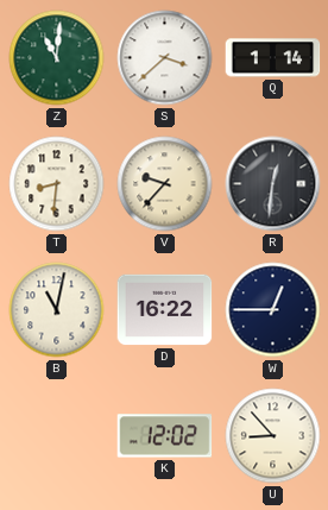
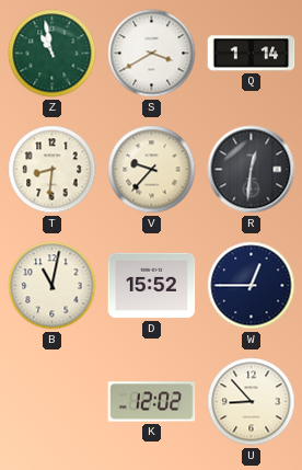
Z: 11:01 -> 10:58 (53, 54)
S: 3:38 -> 3:40 (152, 54)
D: 16:22 -> 15:52 (152, 286)
